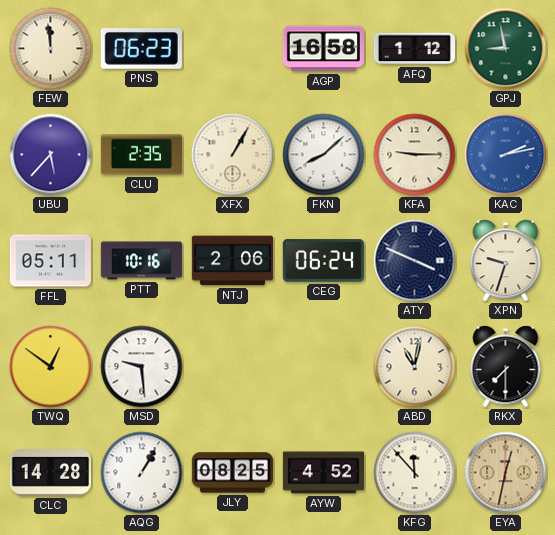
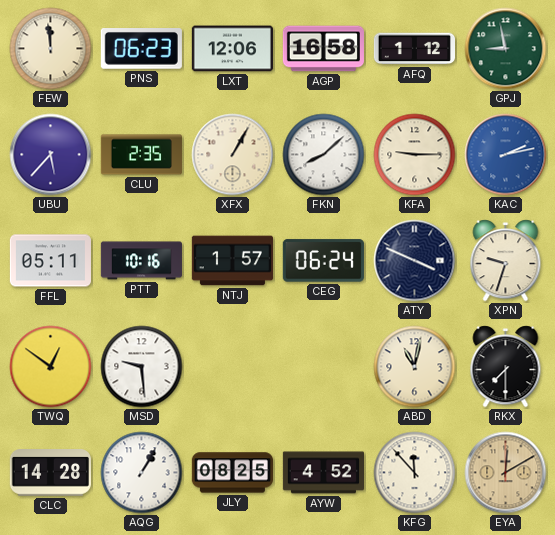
LXT: none -> 12:06 (232, 49)
NTJ: 2:06 -> 1:57 (232, 261)
EYA: 12:32 -> 12:10 (506, 473)
